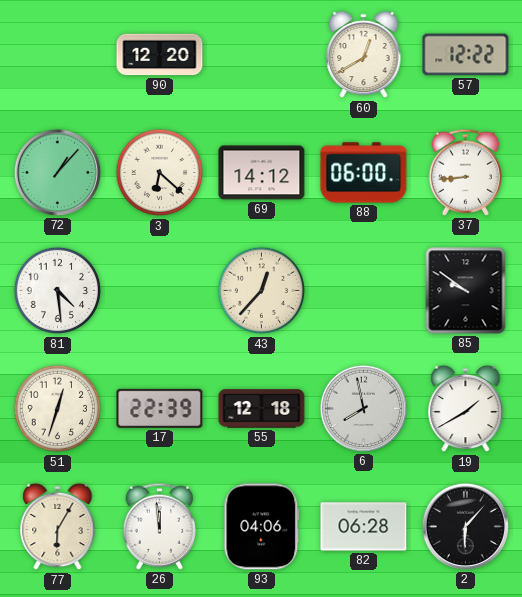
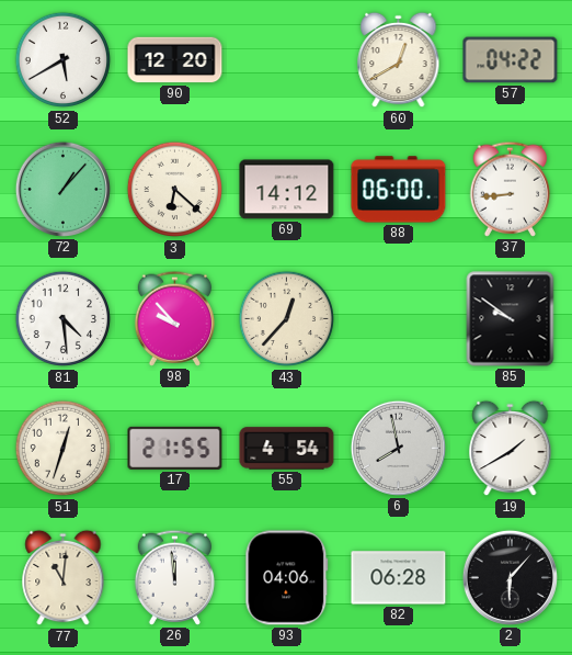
52: none -> 5:40 (64, 60)
57: 12:22 -> 04:22 (511, 60)
98: none -> 9:53 (175, 318)
17: 22:39 -> 21:55 (175, 448)
55: 12:18 -> 4:54 (287, 449)
77: 6:05 -> 11:01 (64, 578)
